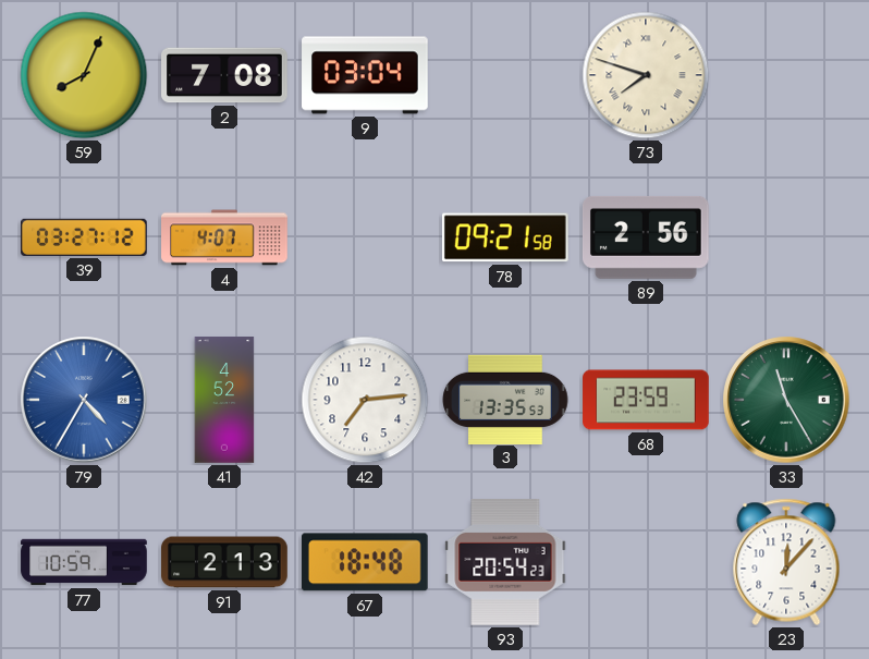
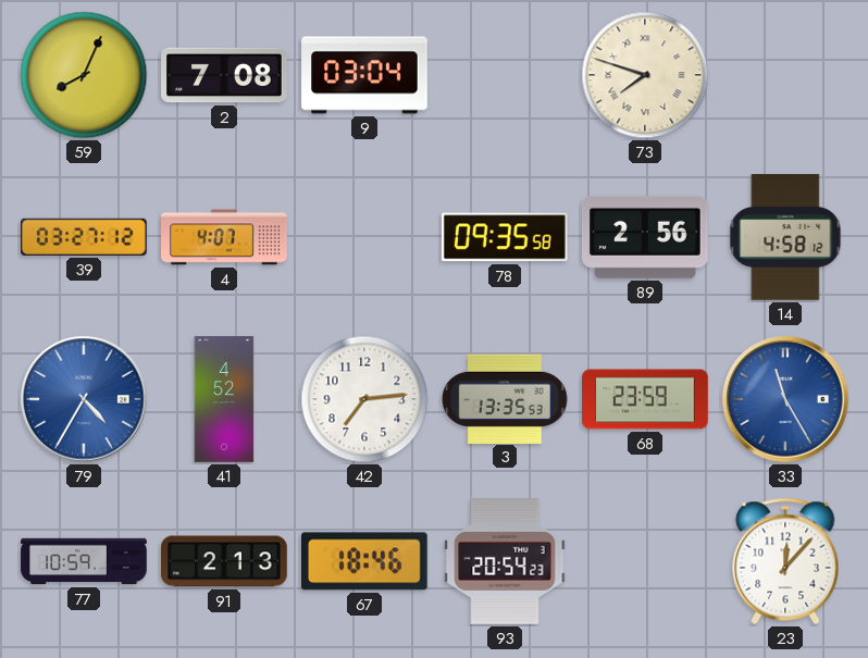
78: 09:21 -> 09:35 (505, 237)
14: none -> 4:58 (785, 237)
33 dial: green -> blue (785, 399)
67: 18:48 -> 18:46 (364, 561)
